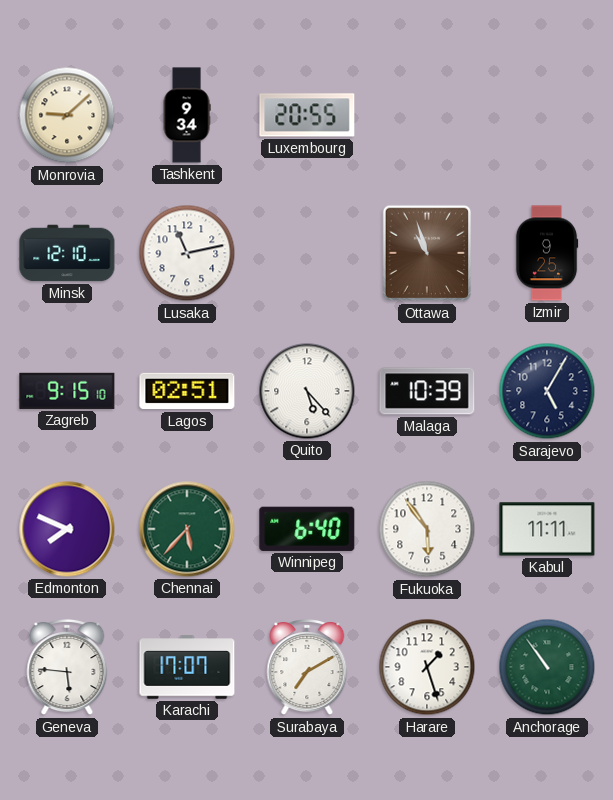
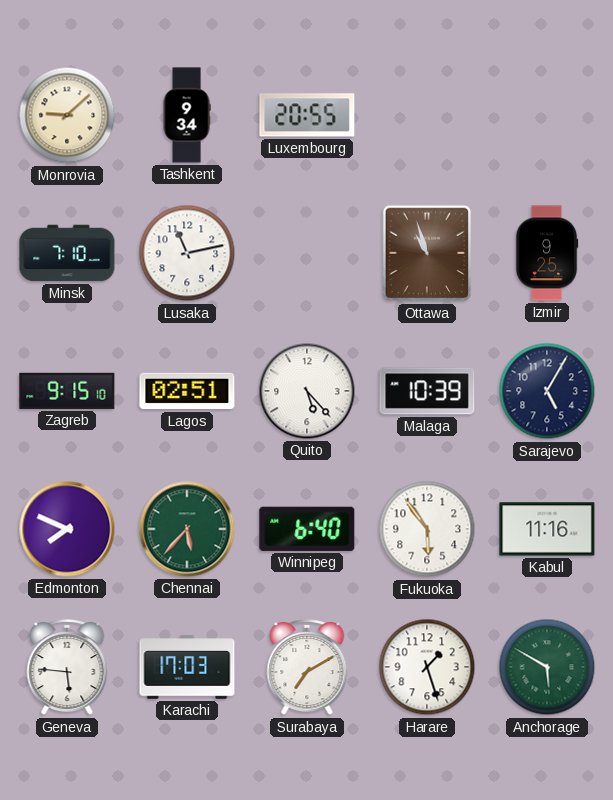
Minsk: 12:10 -> 7:10 (67, 253)
Kabul: 11:11 -> 11:16 (547, 529)
Karachi: 17:07 -> 17:03 (187, 667)
Anchorage: 10:54 -> 5:50 (547, 667)
